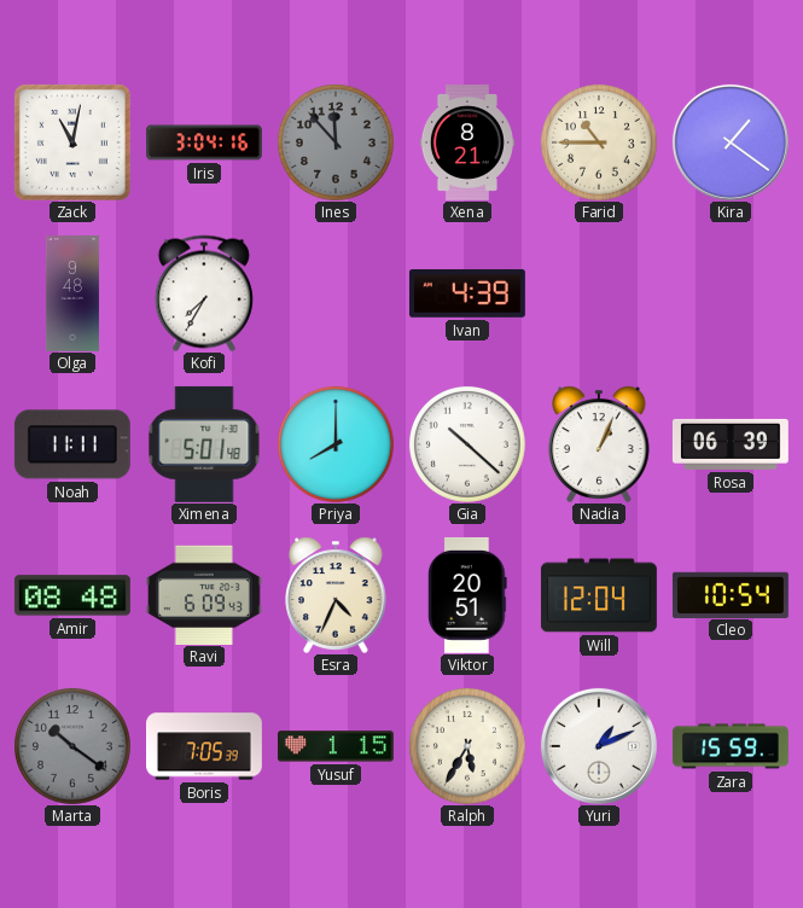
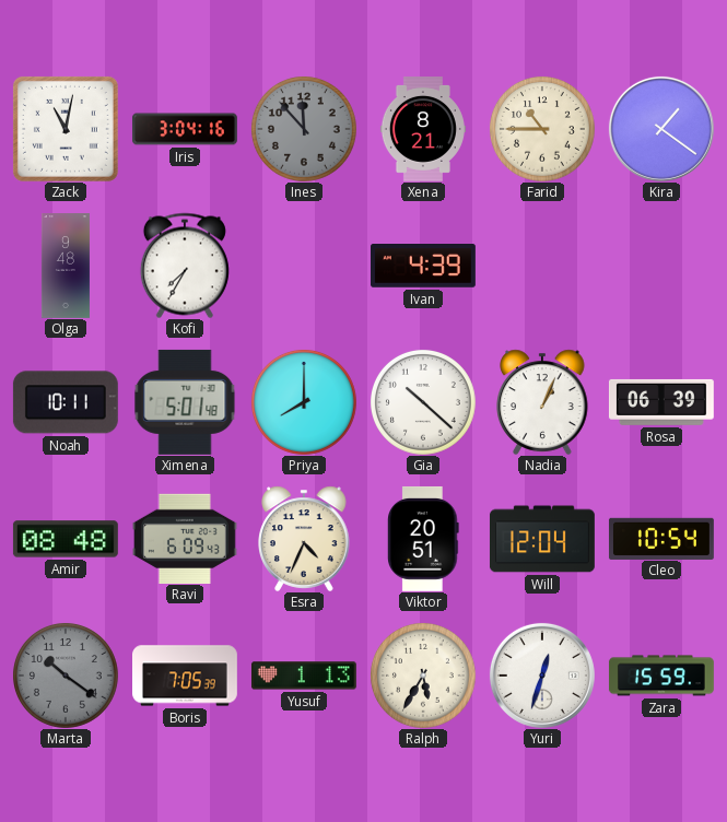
Noah: 11:11 -> 10:11 (66, 402)
Yusuf: 1:15 -> 1:13 (304, 676)
Yuri: 1:11 -> 12:33 (542, 676)
